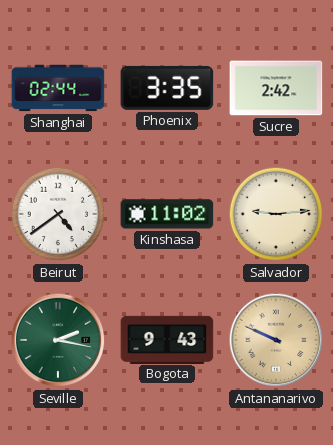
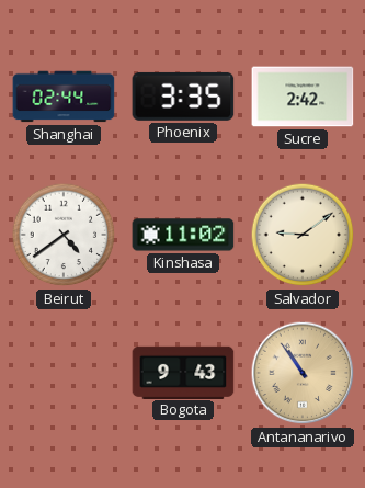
Salvador: 9:14 -> 9:09 (303, 235)
Seville: 2:17 -> none (58, 340)
Antananarivo: 9:49 -> 10:54 (303, 373)
